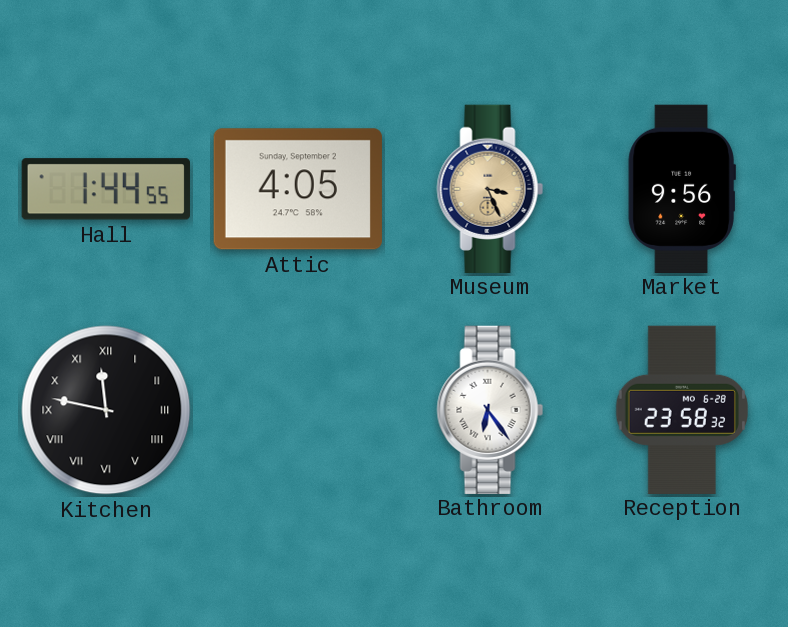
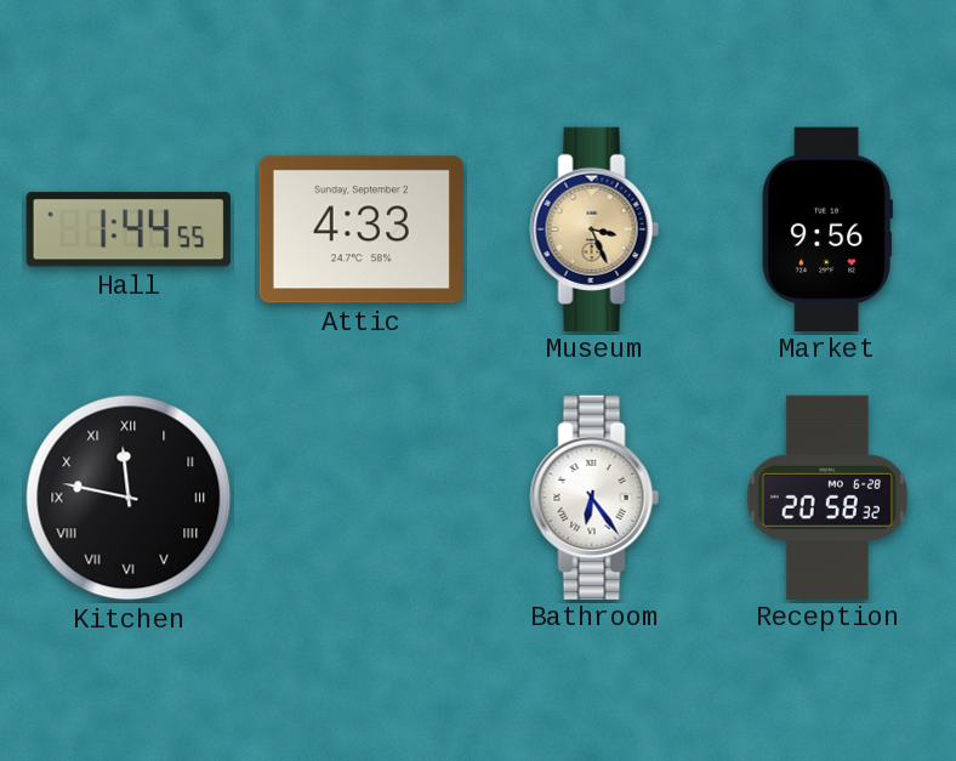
Attic: 4:05 -> 4:33 (362, 229)
Reception: 23:58 -> 20:58 (826, 496)
